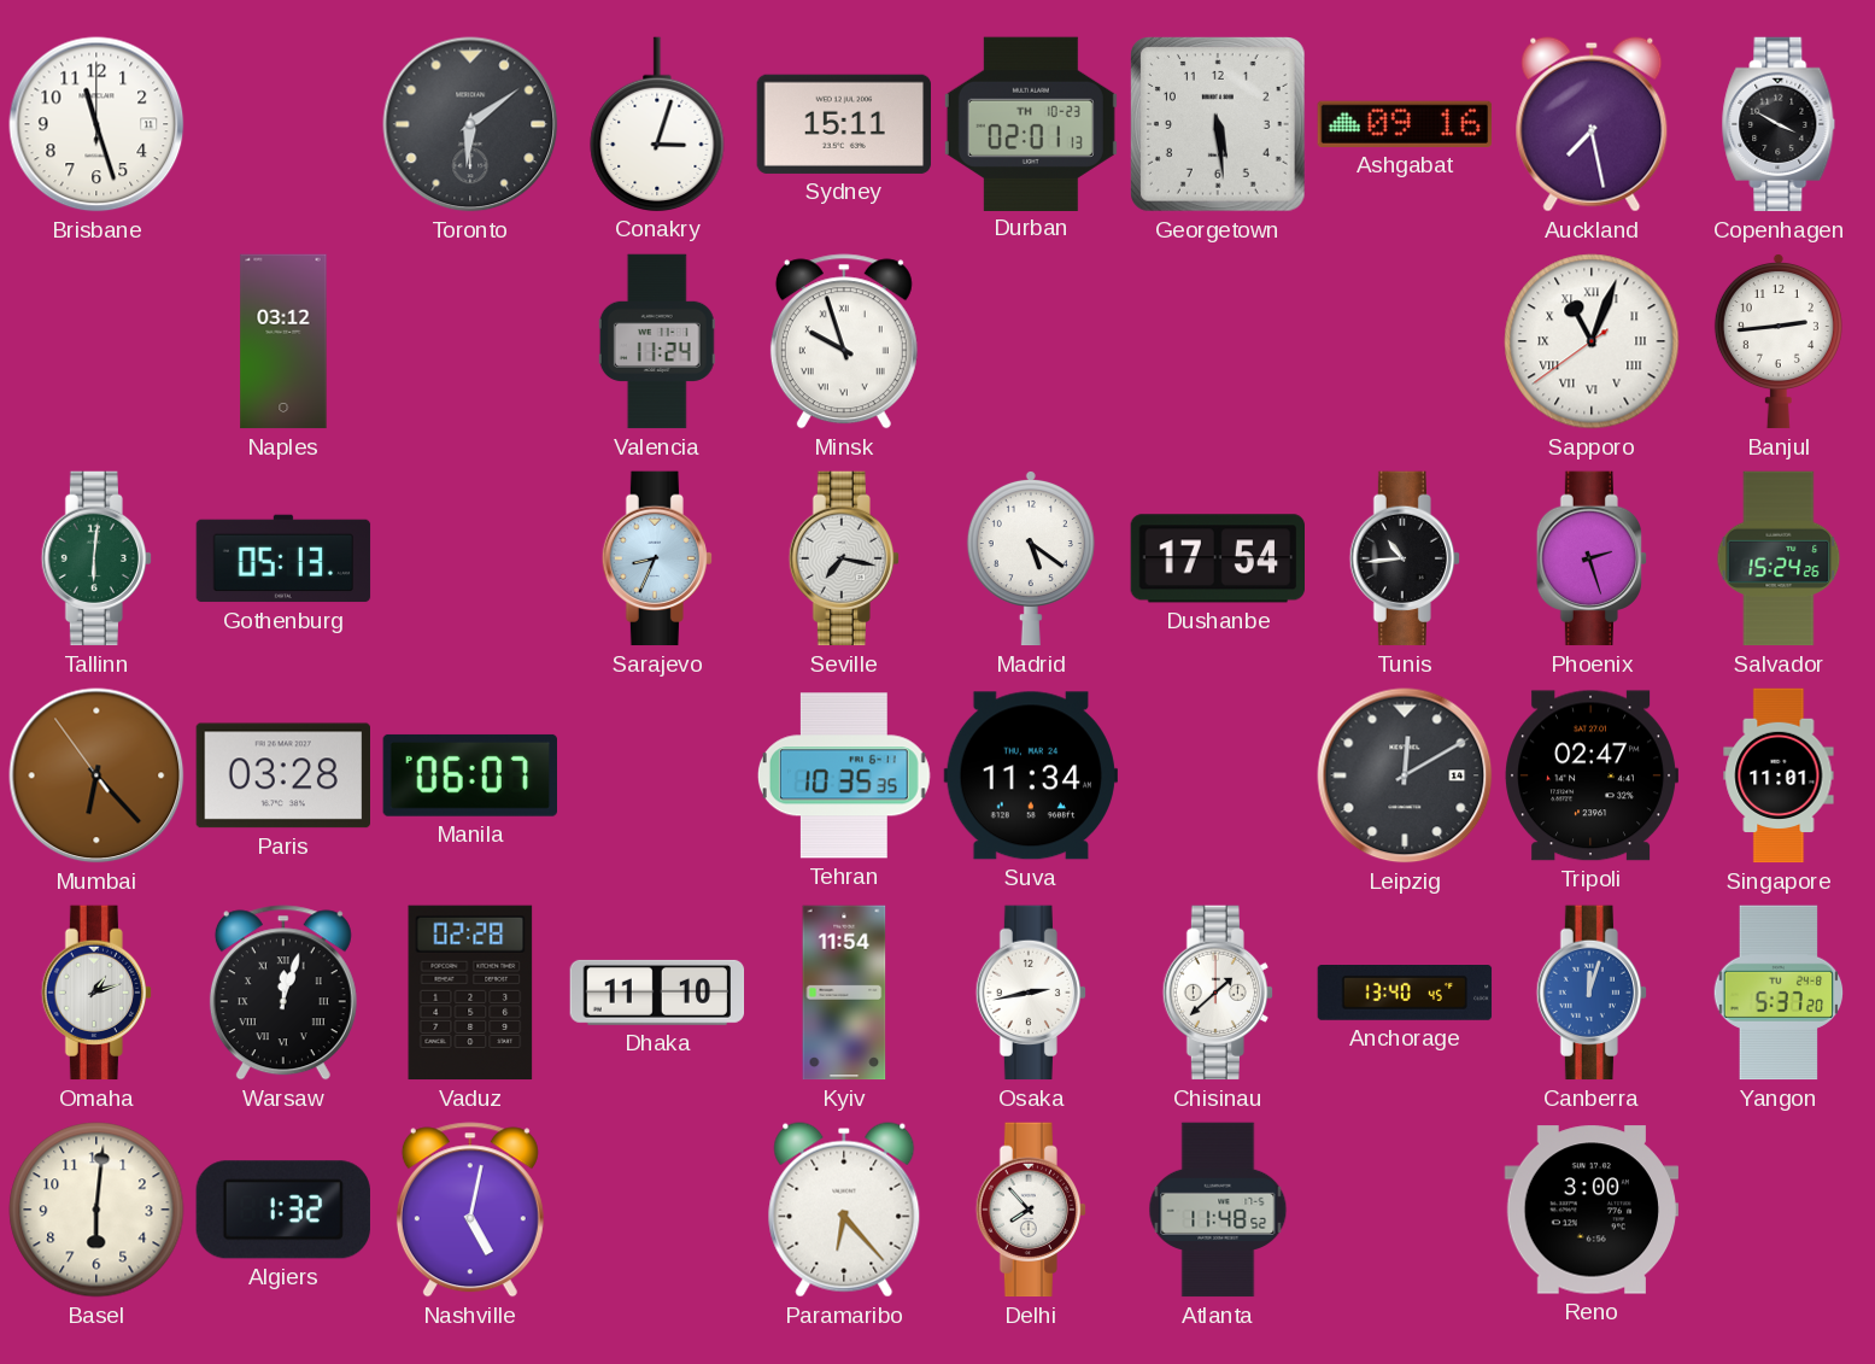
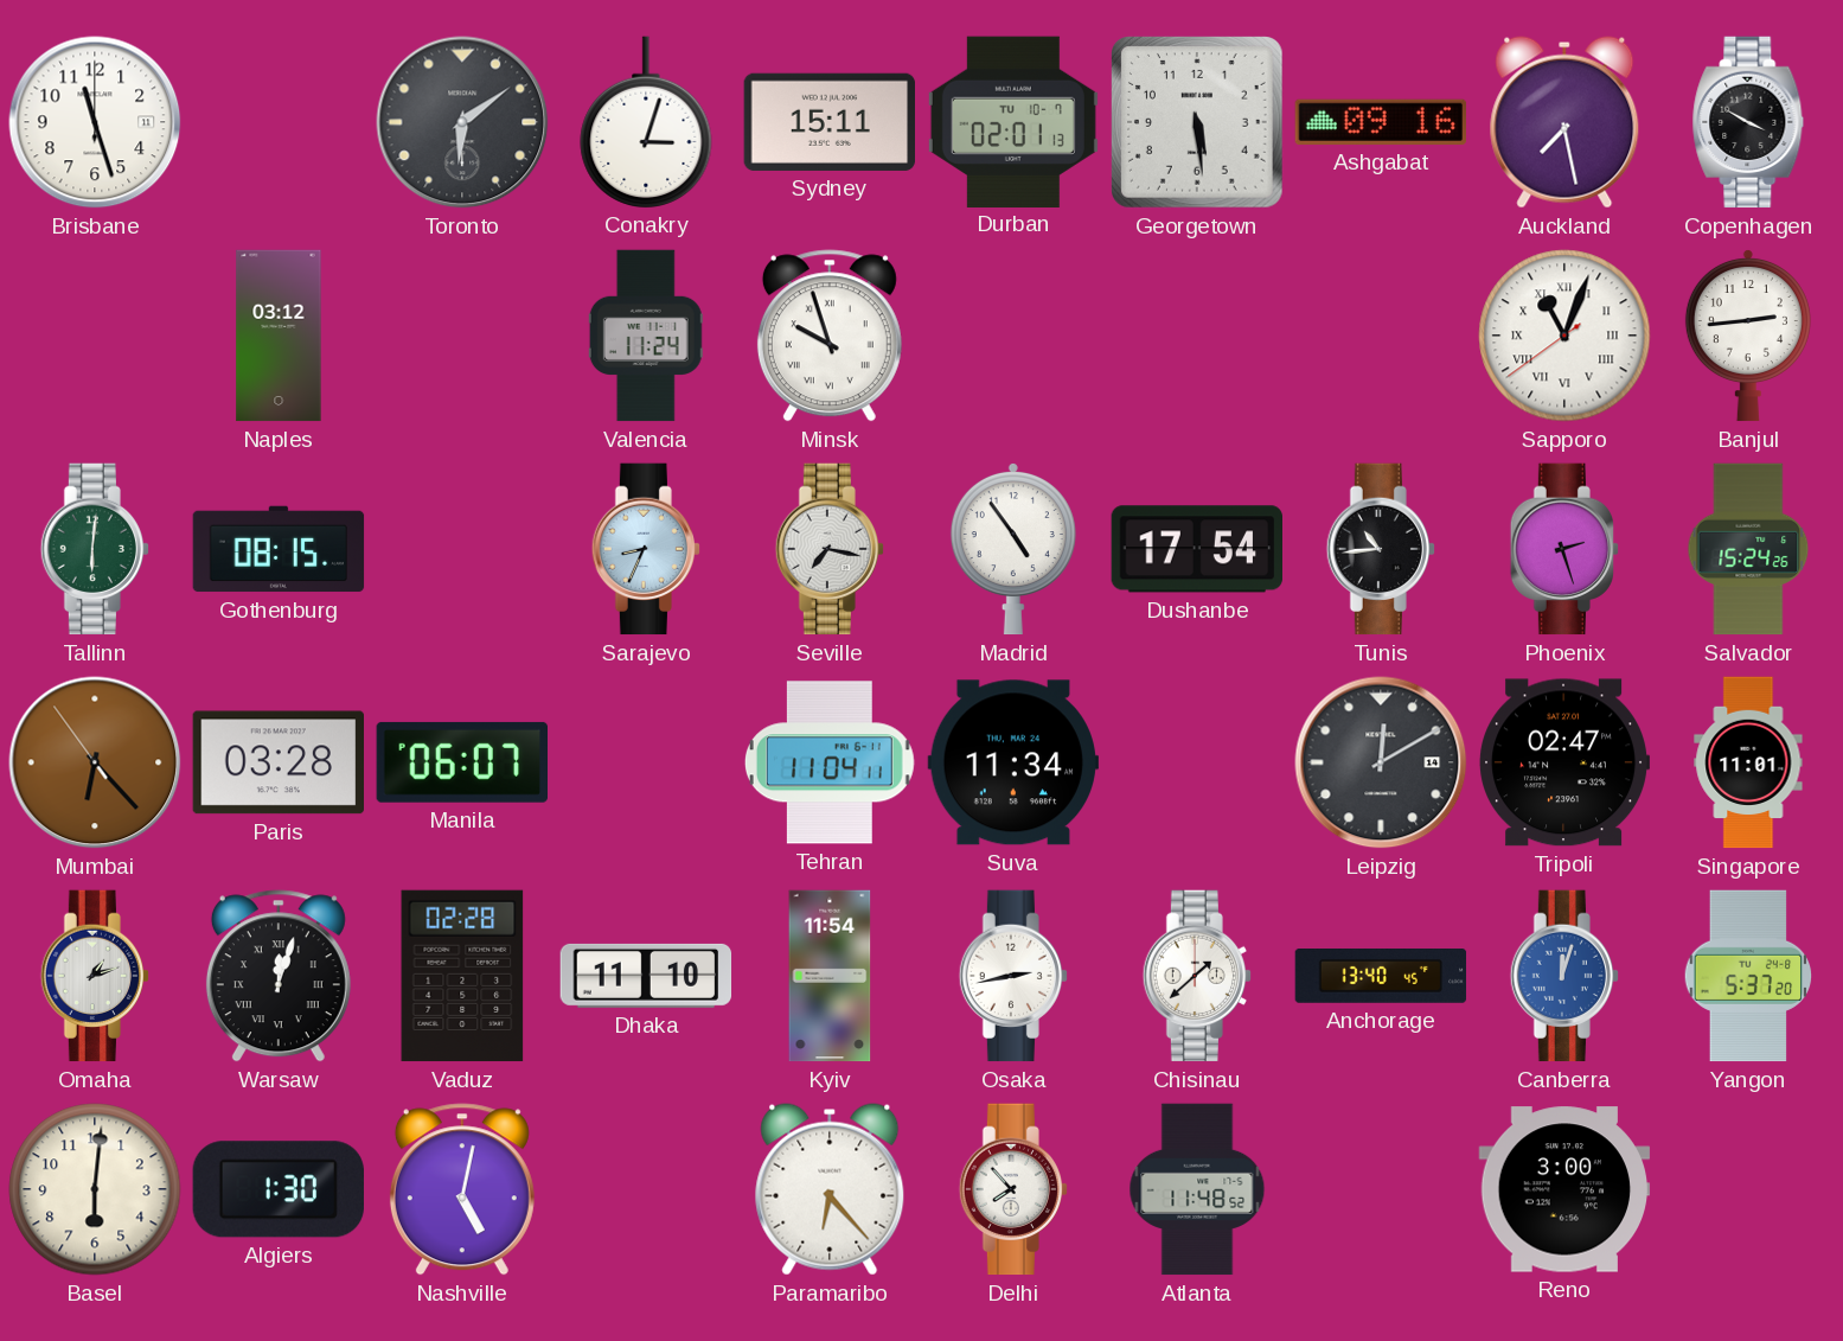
Durban date: TH 10-23 -> TU 10-7 (1013, 121)
Gothenburg: 05:13 -> 08:15 (279, 549)
Madrid: 5:21 -> 4:54 (1013, 549)
Tehran: 10:35 -> 11:04 (830, 762)
Algiers: 1:32 -> 1:30 (279, 1189)
